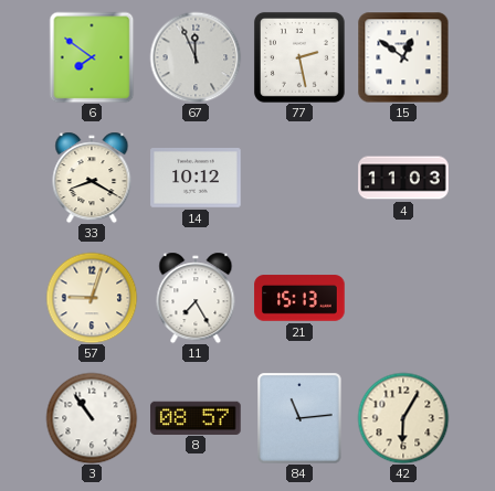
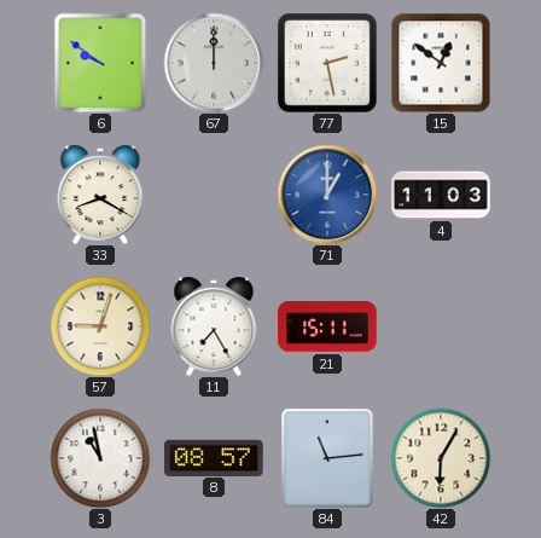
6: 7:51 -> 9:51 (100, 63)
67: 11:56 -> 12:00 (214, 63)
14: 10:12 -> none (196, 179)
71: none -> 1:00 (327, 195)
21: 15:13 -> 15:11 (327, 326)
3: 10:54 -> 10:58 (100, 458)
